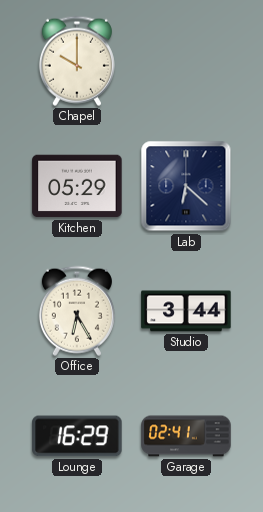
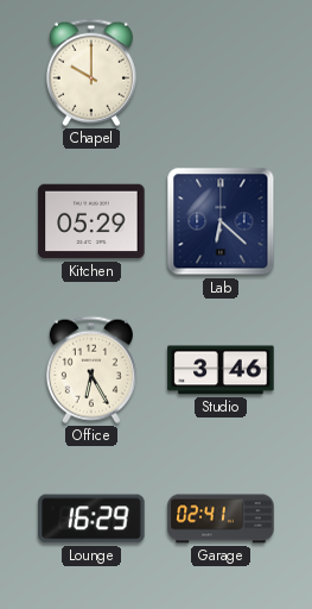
Studio: 3:44 -> 3:46 (221, 370)
